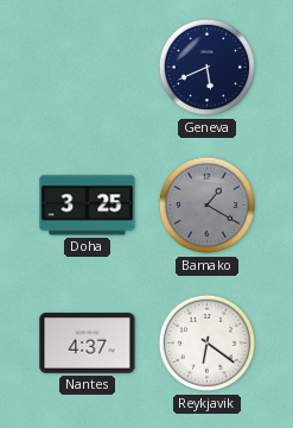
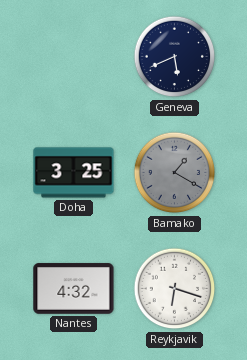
Nantes: 4:37 -> 4:32 (74, 289)
Reykjavik: 6:21 -> 6:18 (175, 289)
